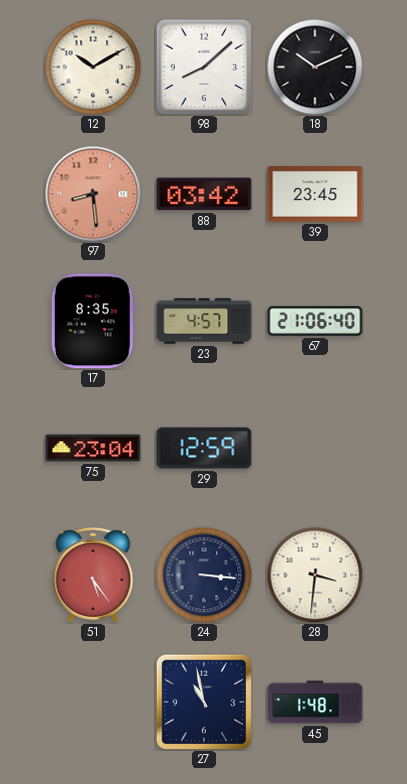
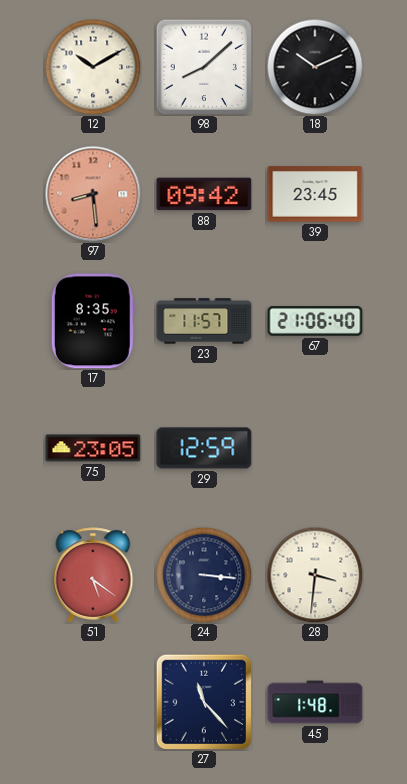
88: 03:42 -> 09:42 (204, 194)
23: 4:57 -> 11:57 (204, 321)
75: 23:04 -> 23:05 (93, 448)
51: 5:24 -> 5:21 (93, 575)
27: 10:58 -> 11:23 (204, 701)
